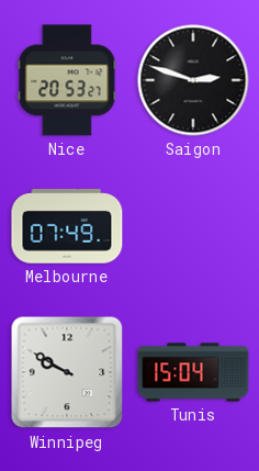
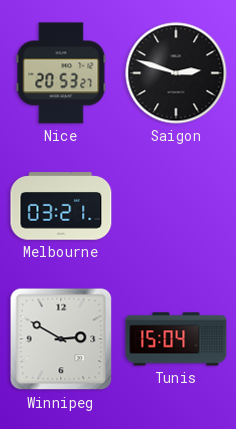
Melbourne: 07:49 -> 03:21 (61, 206)
Winnipeg: 9:50 -> 2:50 (61, 339)
